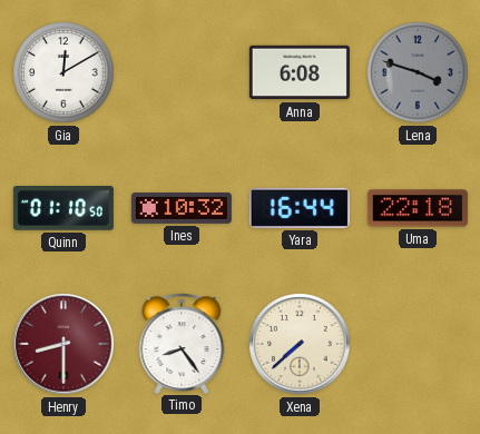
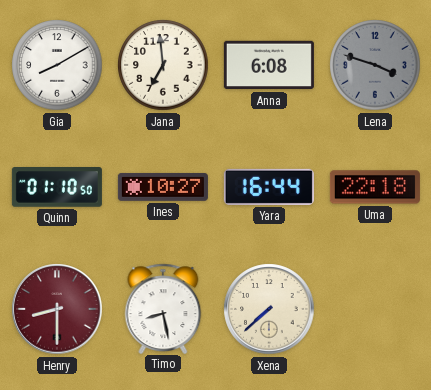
Gia: 12:10 -> 8:10 (57, 65)
Jana: none -> 6:59 (163, 65)
Ines: 10:32 -> 10:27 (163, 187)
Timo: 8:24 -> 8:28 (163, 308)
